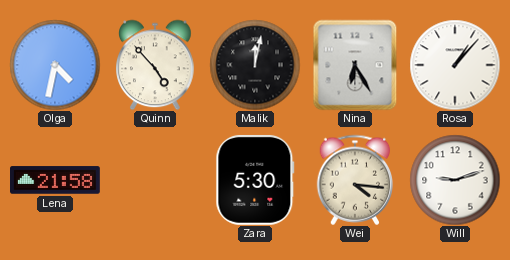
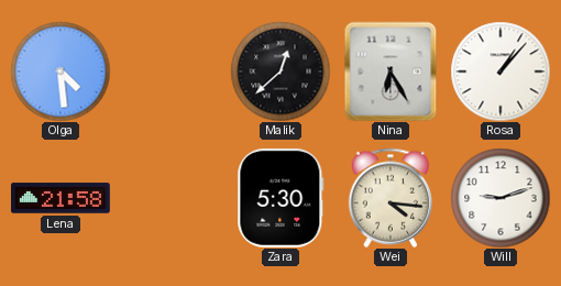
Olga: 4:32 -> 4:29 (61, 71)
Quinn: 4:53 -> none (155, 65)
Malik: 12:02 -> 12:38 (280, 71)
